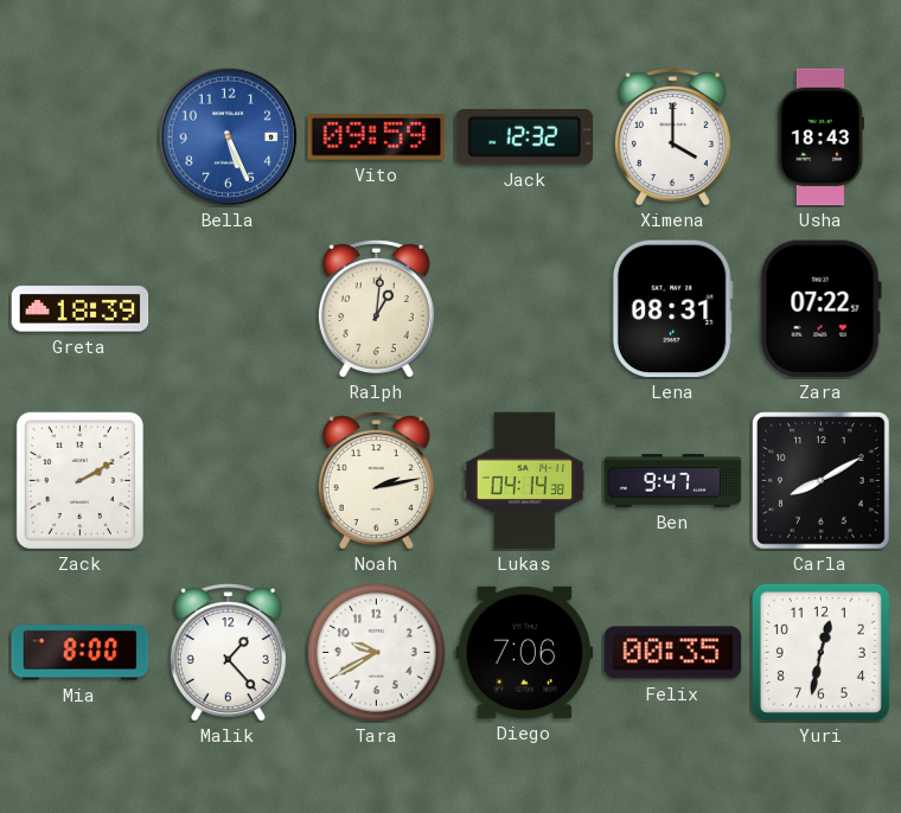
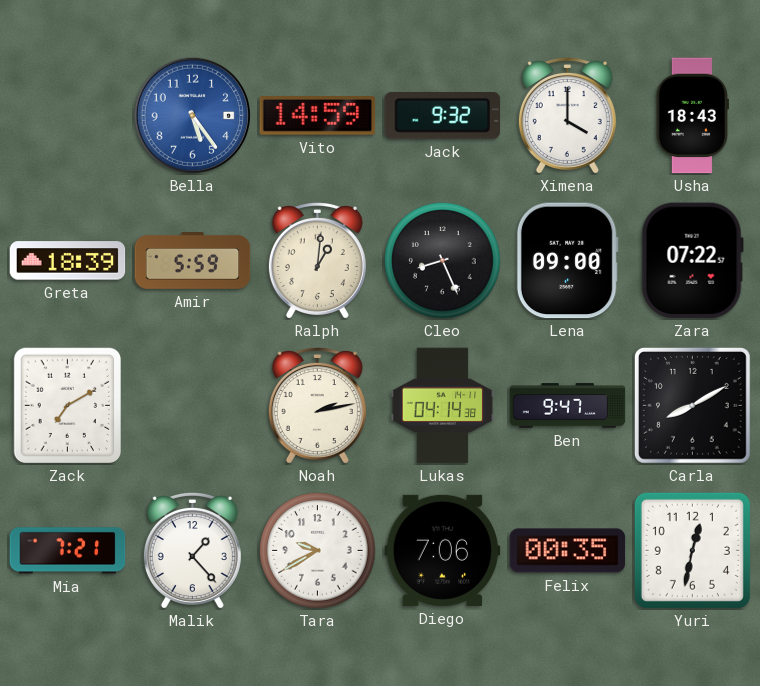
Bella: 5:26 -> 5:24 (192, 115)
Vito: 09:59 -> 14:59 (318, 116)
Jack: 12:32 -> 9:32 (443, 116)
Amir: none -> 5:59 (193, 261)
Cleo: none -> 8:26 (443, 261)
Lena: 08:31 -> 09:00 (567, 261)
Zack: 2:10 -> 7:10 (67, 405)
Mia: 8:00 -> 7:21 (68, 551)
